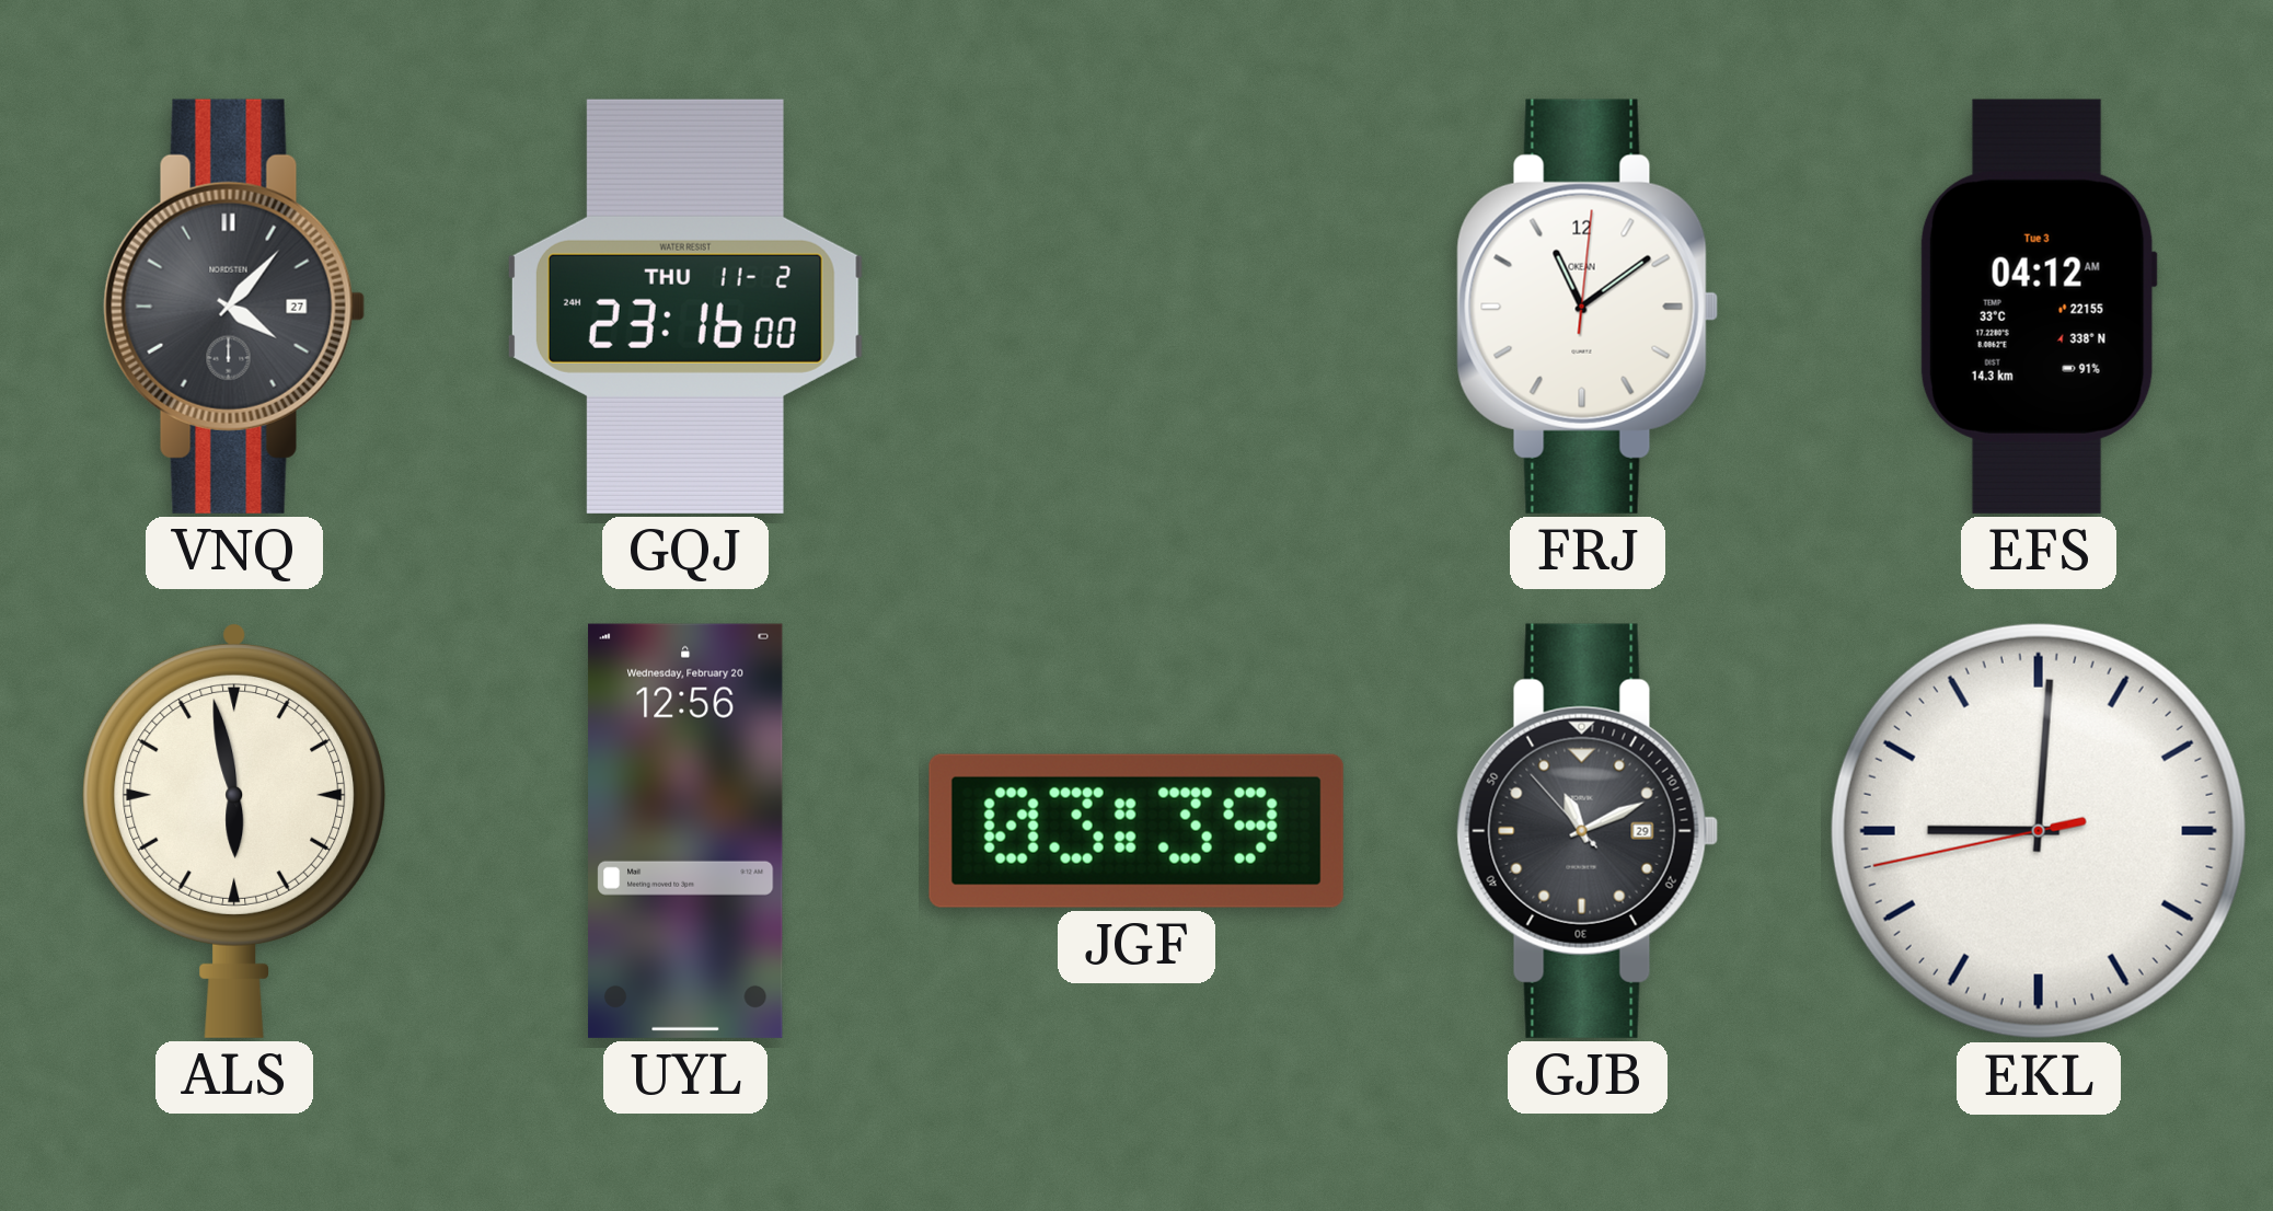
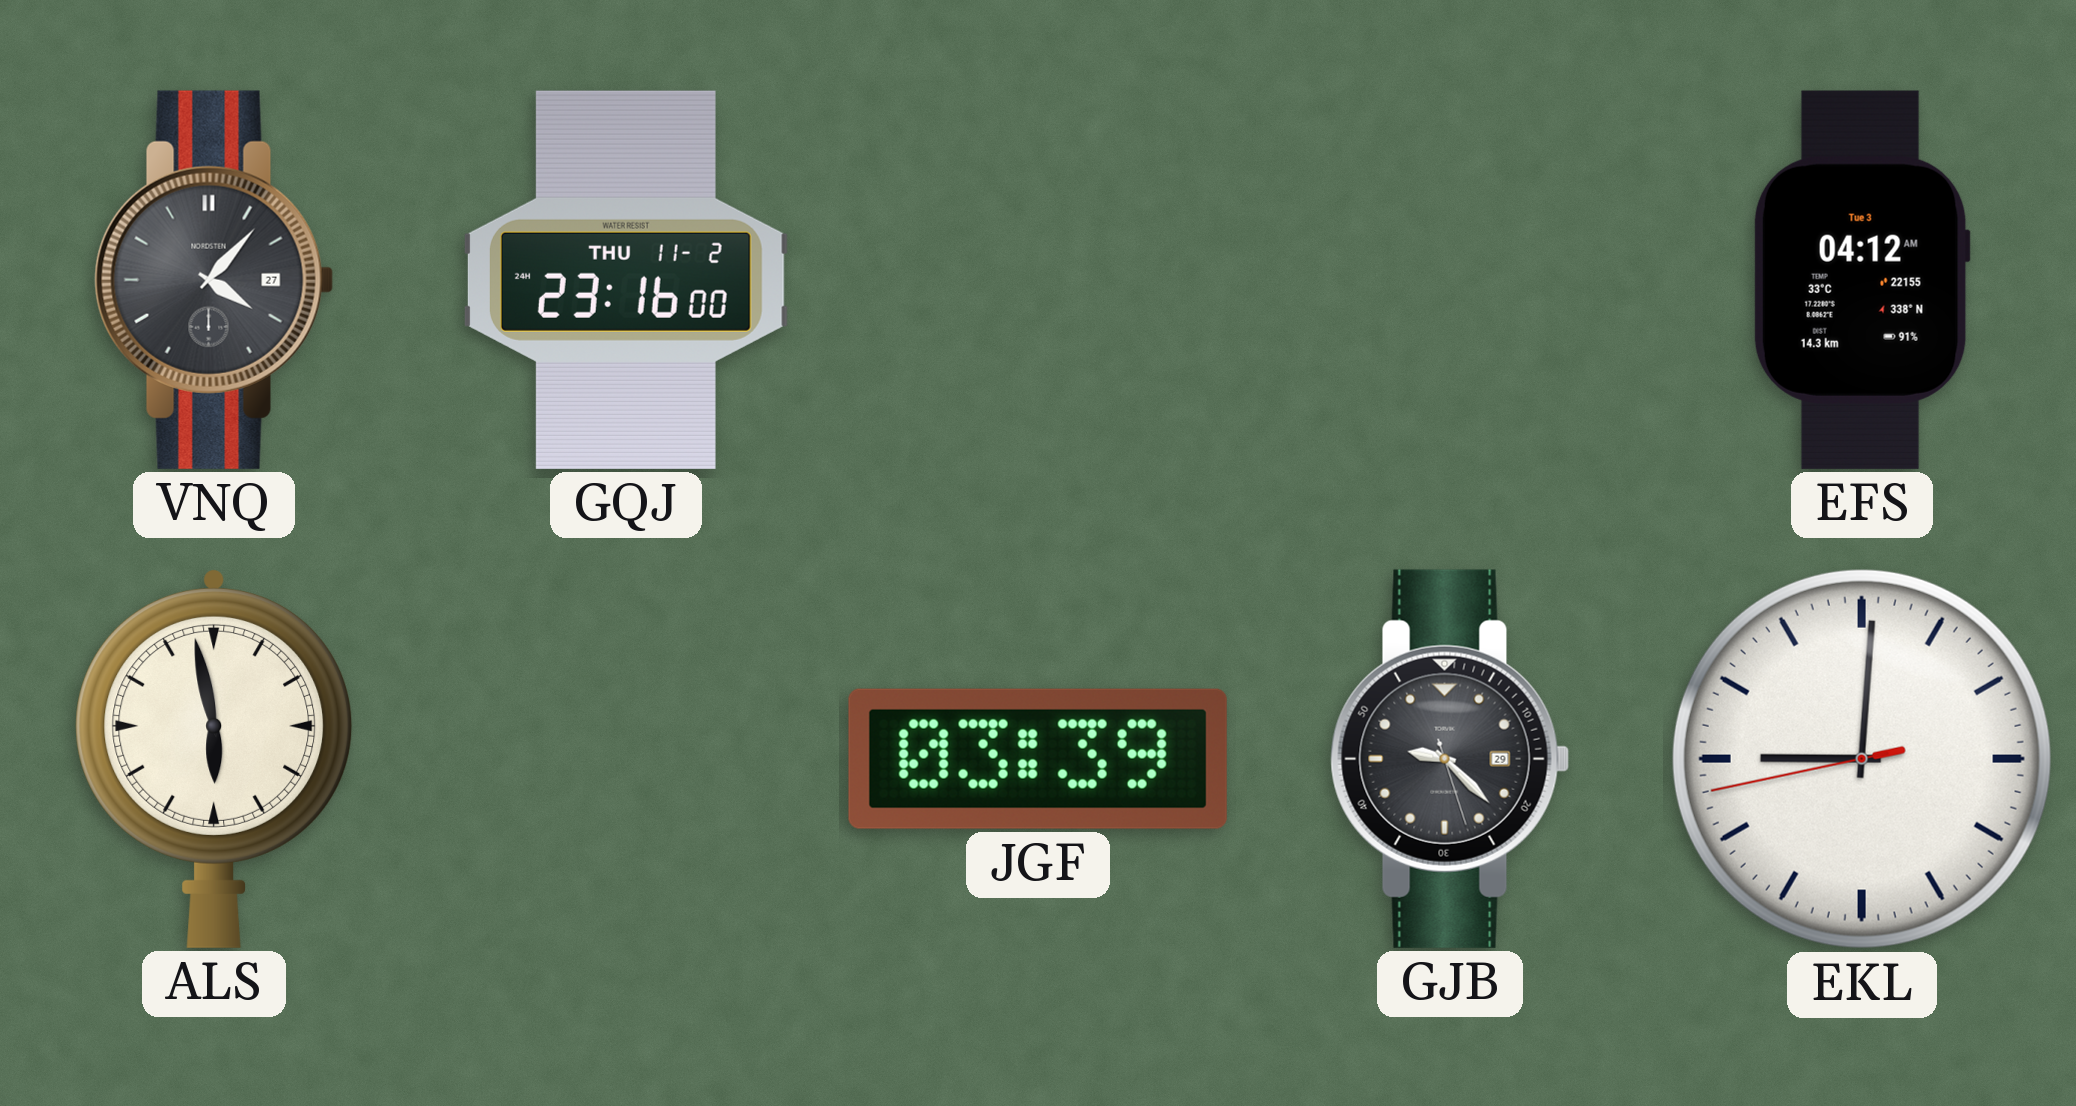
FRJ: 11:09 -> none (1588, 307)
UYL: 12:56 -> none (685, 831)
GJB: 11:10 -> 9:22 (1450, 759)
